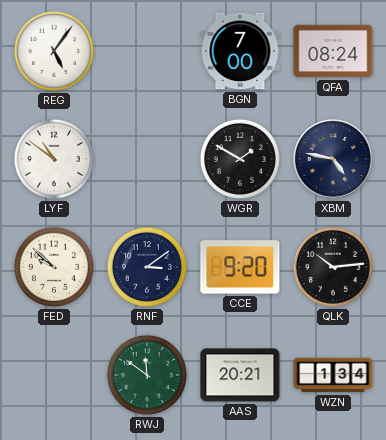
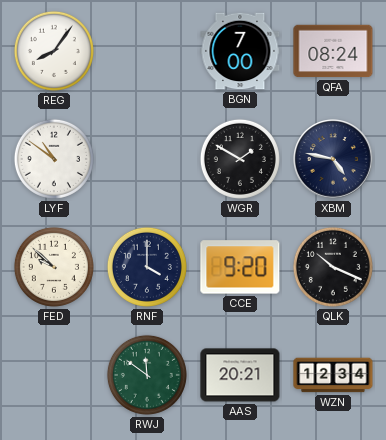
REG: 5:06 -> 8:06 (54, 51)
RNF: 3:09 -> 4:00 (147, 267)
QLK: 10:14 -> 10:19 (333, 267)
WZN: 1:34 -> 12:34 (333, 375)
